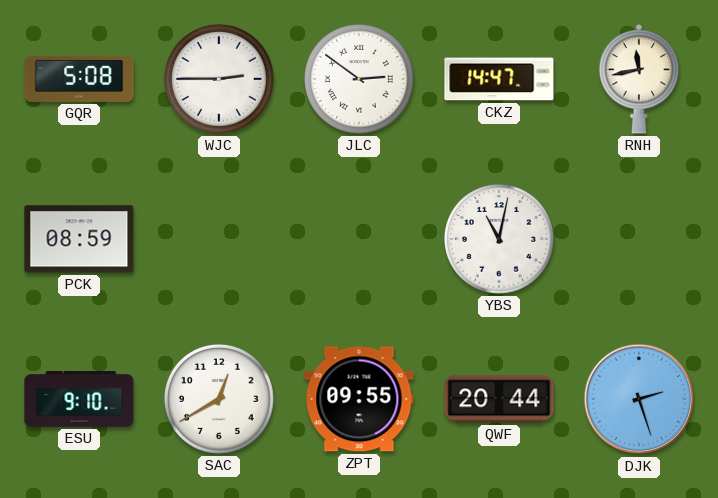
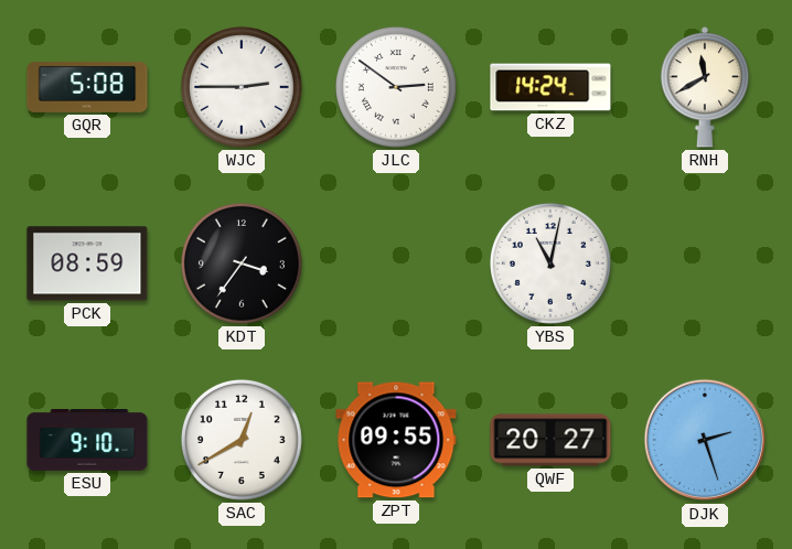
CKZ: 14:47 -> 14:24 (550, 87)
RNH: 11:43 -> 11:40 (705, 87)
KDT: none -> 3:36 (242, 263)
QWF: 20:44 -> 20:27 (550, 440)
